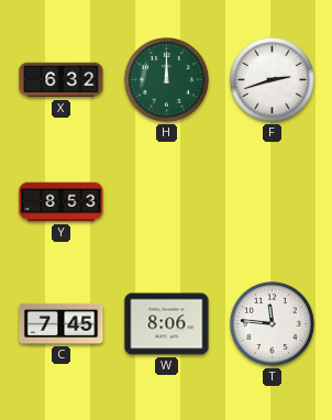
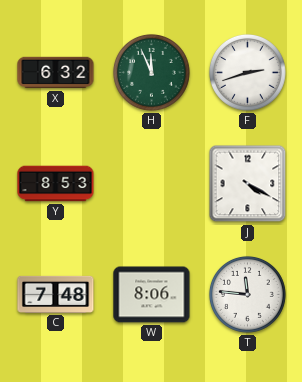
H: 12:00 -> 11:56 (151, 72)
J: none -> 4:20 (248, 184)
C: 7:45 -> 7:48 (56, 294)
